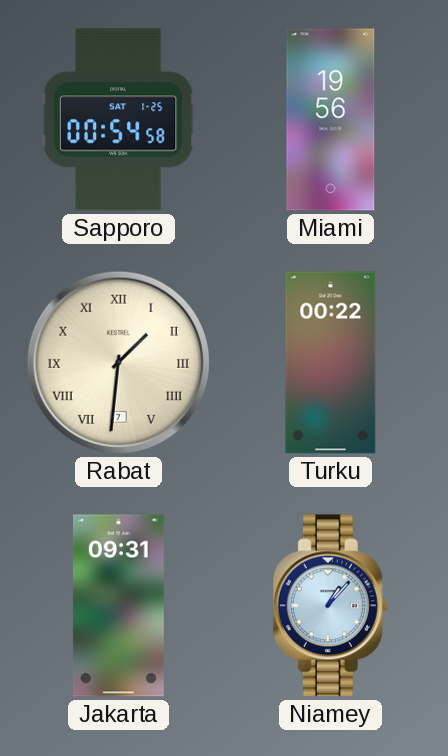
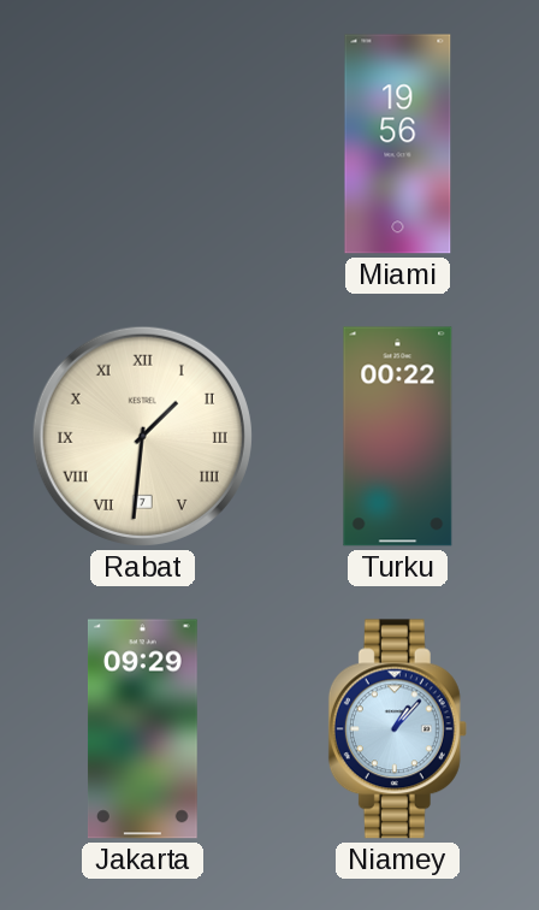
Sapporo: 00:54 -> none (118, 120)
Jakarta: 09:31 -> 09:29 (142, 729)
